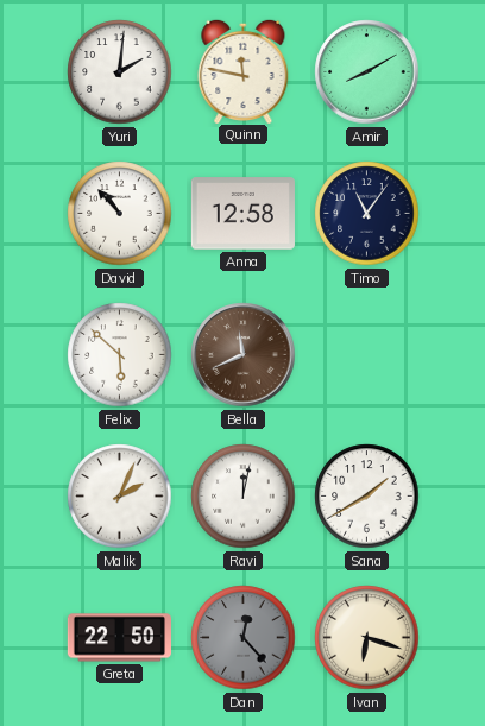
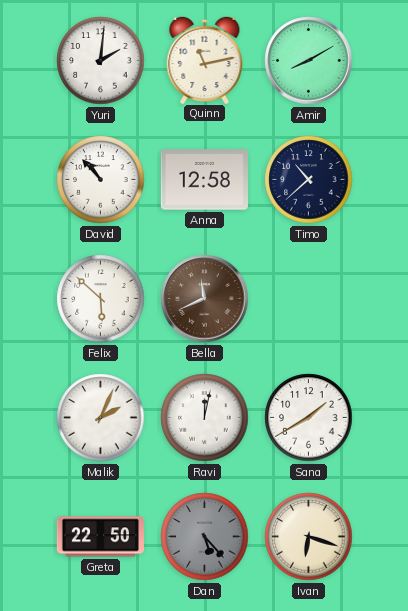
Quinn: 11:47 -> 11:13 (205, 59)
Timo: 11:06 -> 10:38 (309, 180)
Dan: 12:23 -> 5:23 (205, 537)
